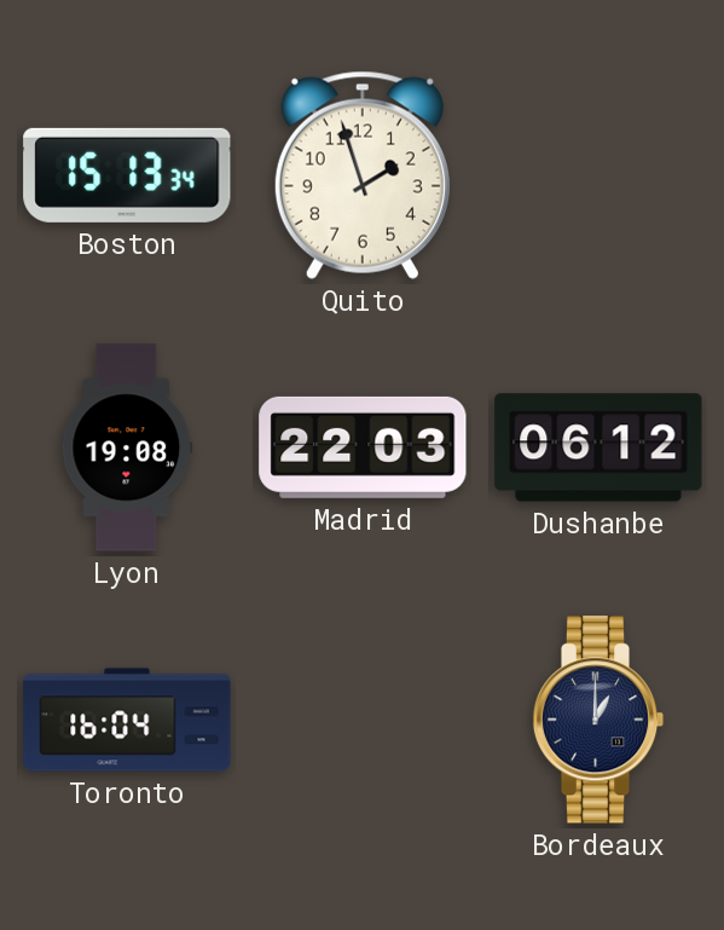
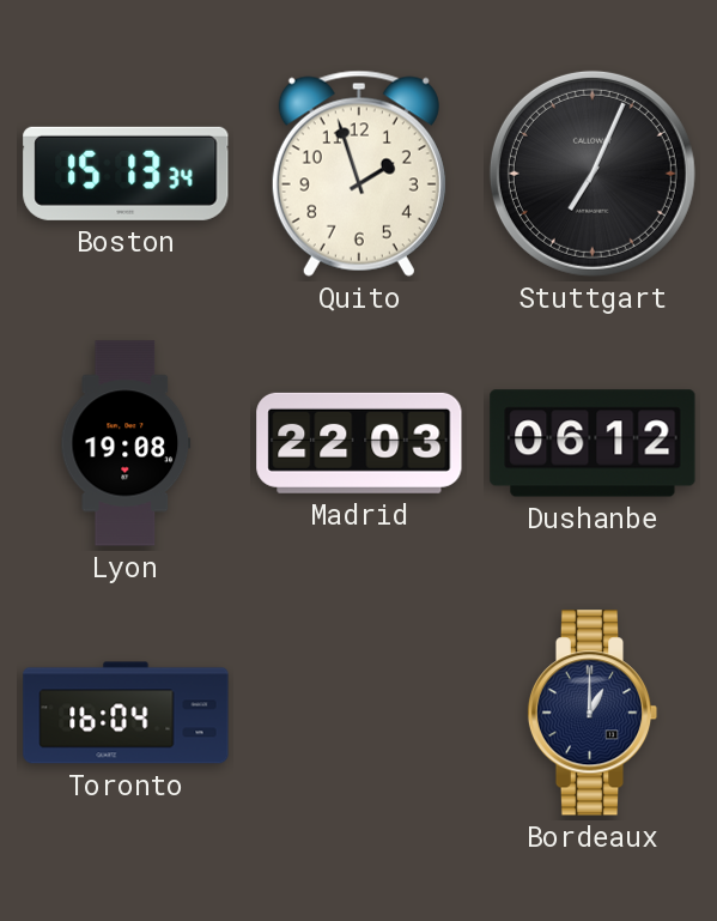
Stuttgart: none -> 7:04 (593, 174)
